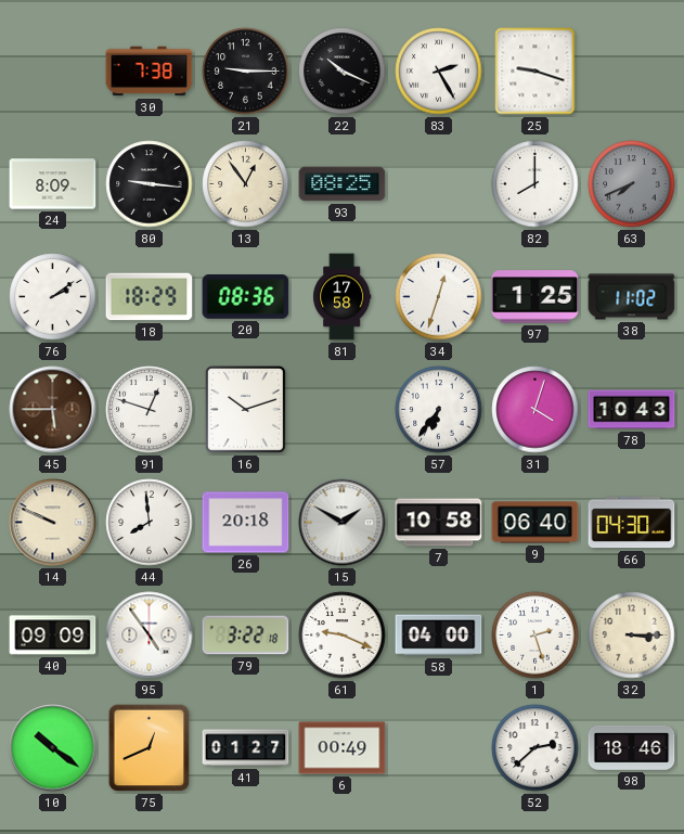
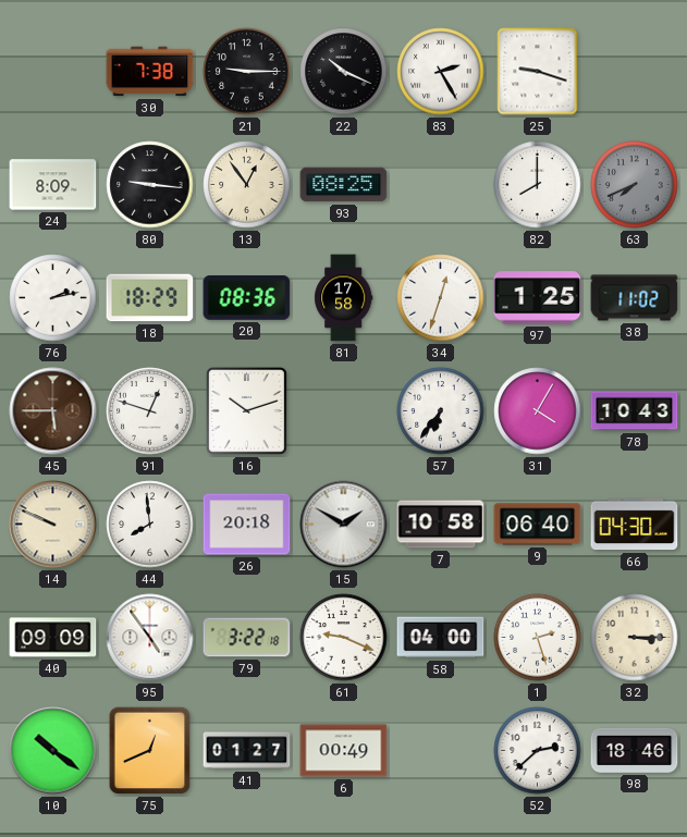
76: 2:09 -> 2:13 (53, 298)
31: 4:03 -> 4:05 (538, 411)
